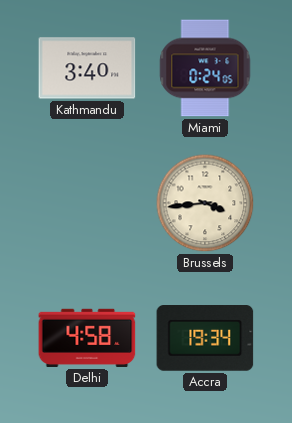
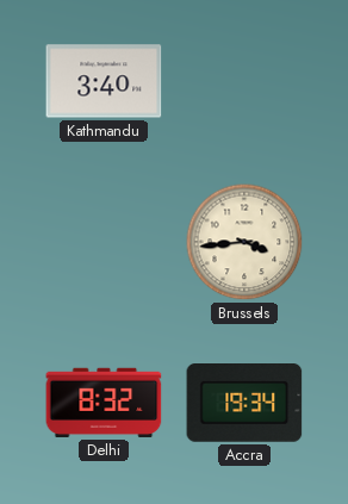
Miami: 0:24 -> none (205, 68)
Delhi: 4:58 -> 8:32 (104, 403)
